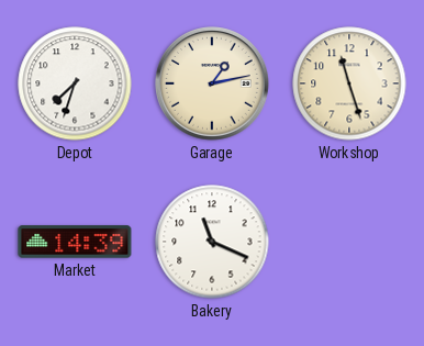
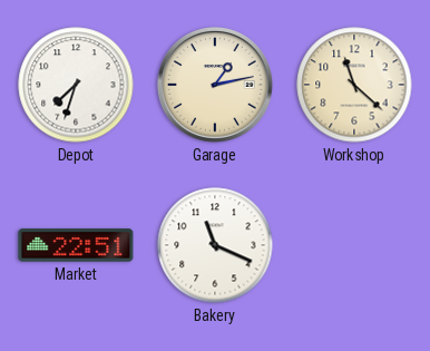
Workshop: 11:27 -> 11:22 (354, 85)
Market: 14:39 -> 22:51 (76, 245)
